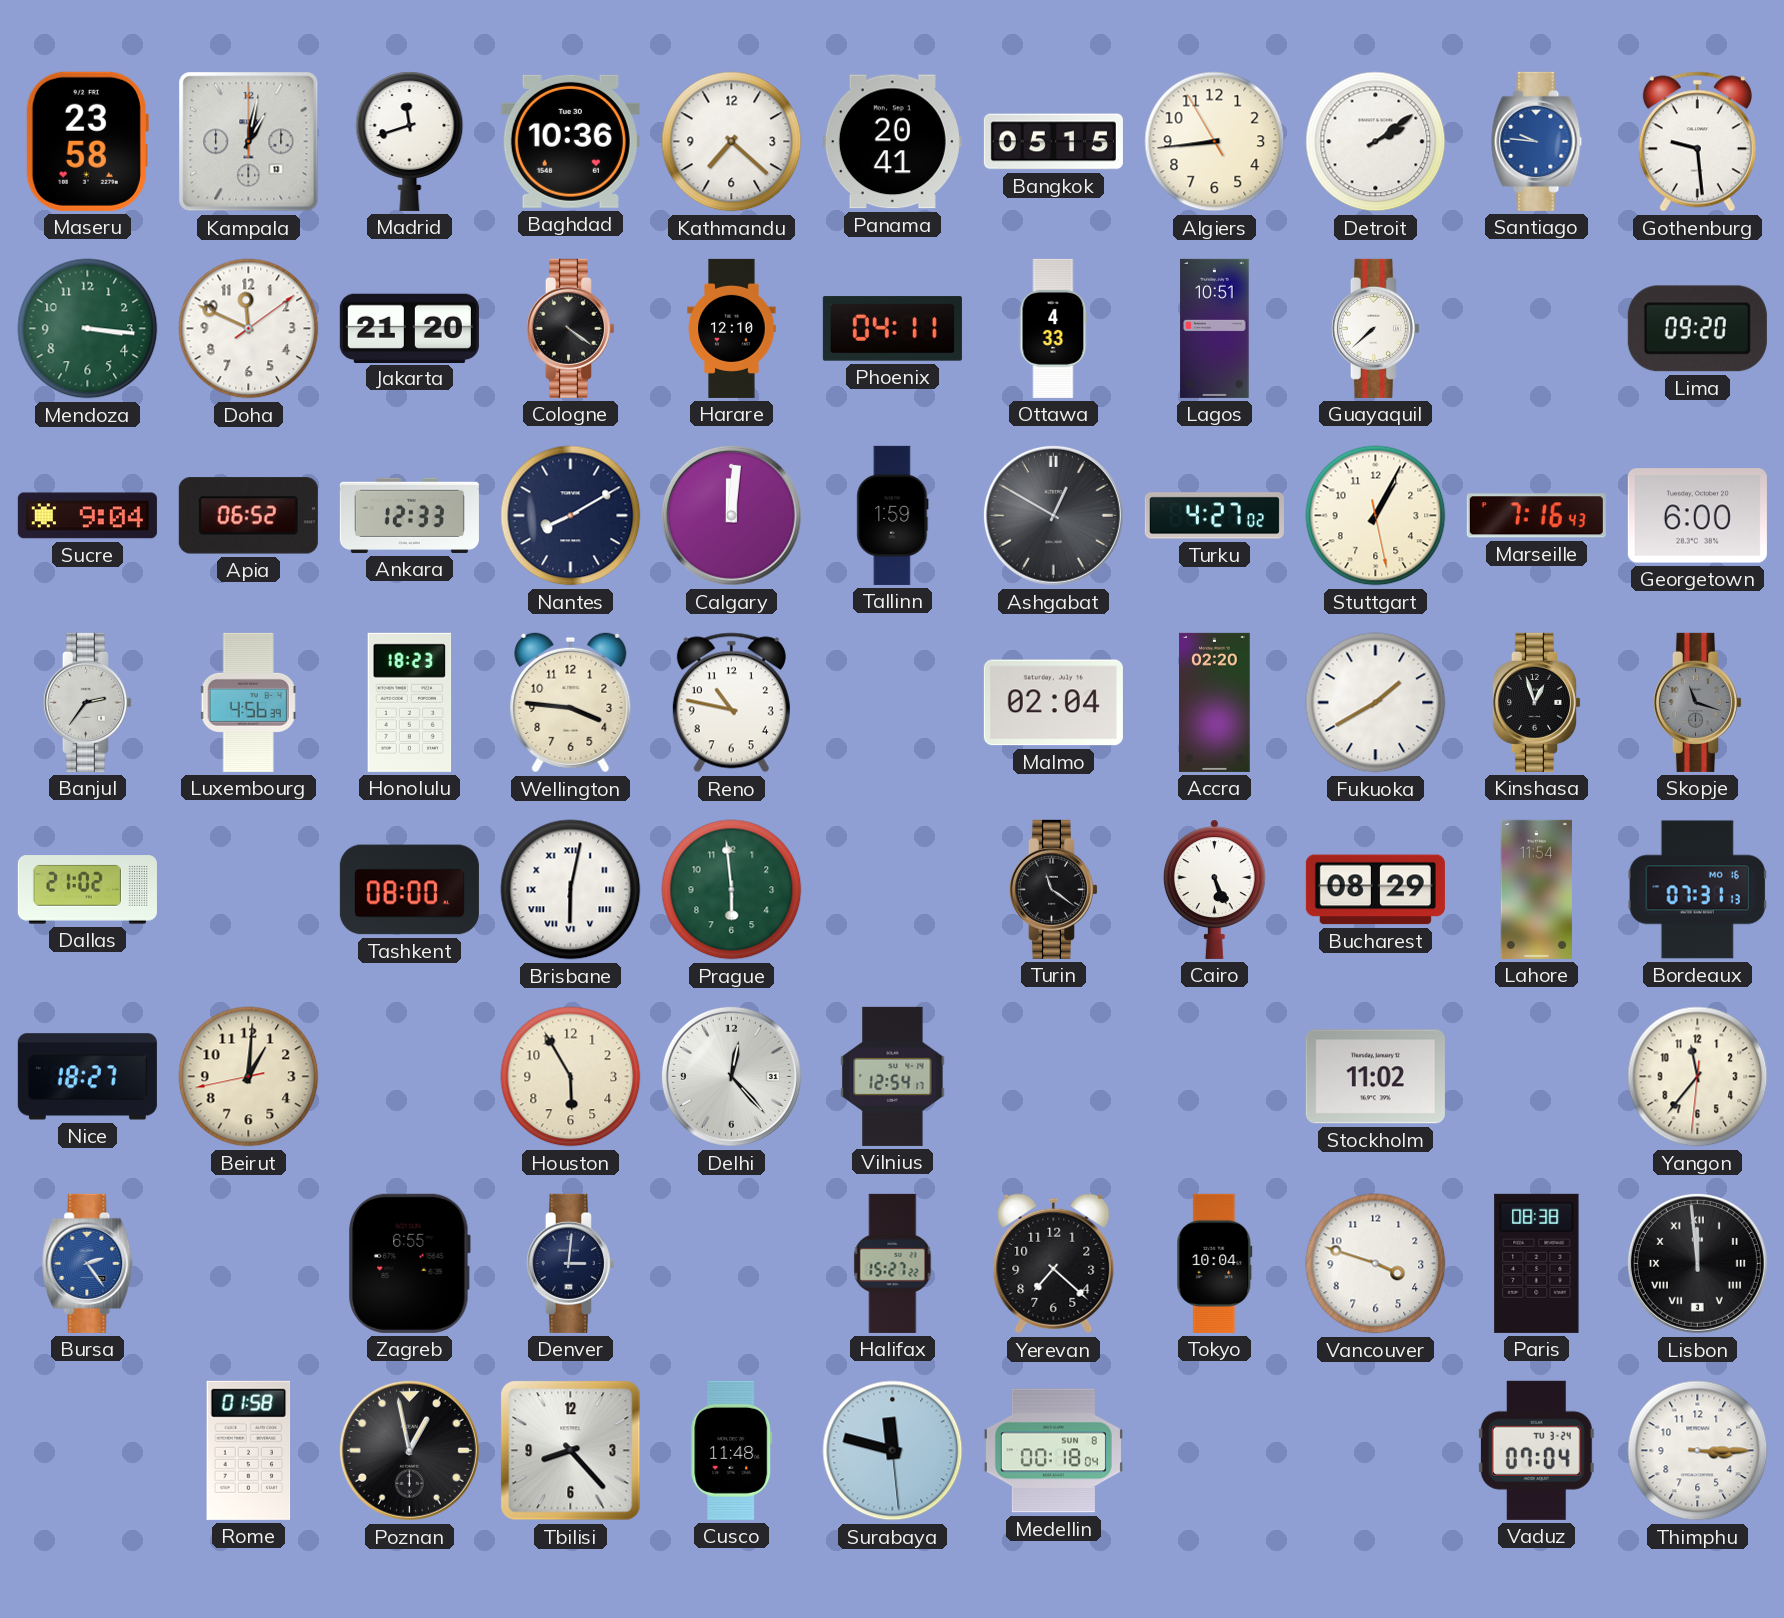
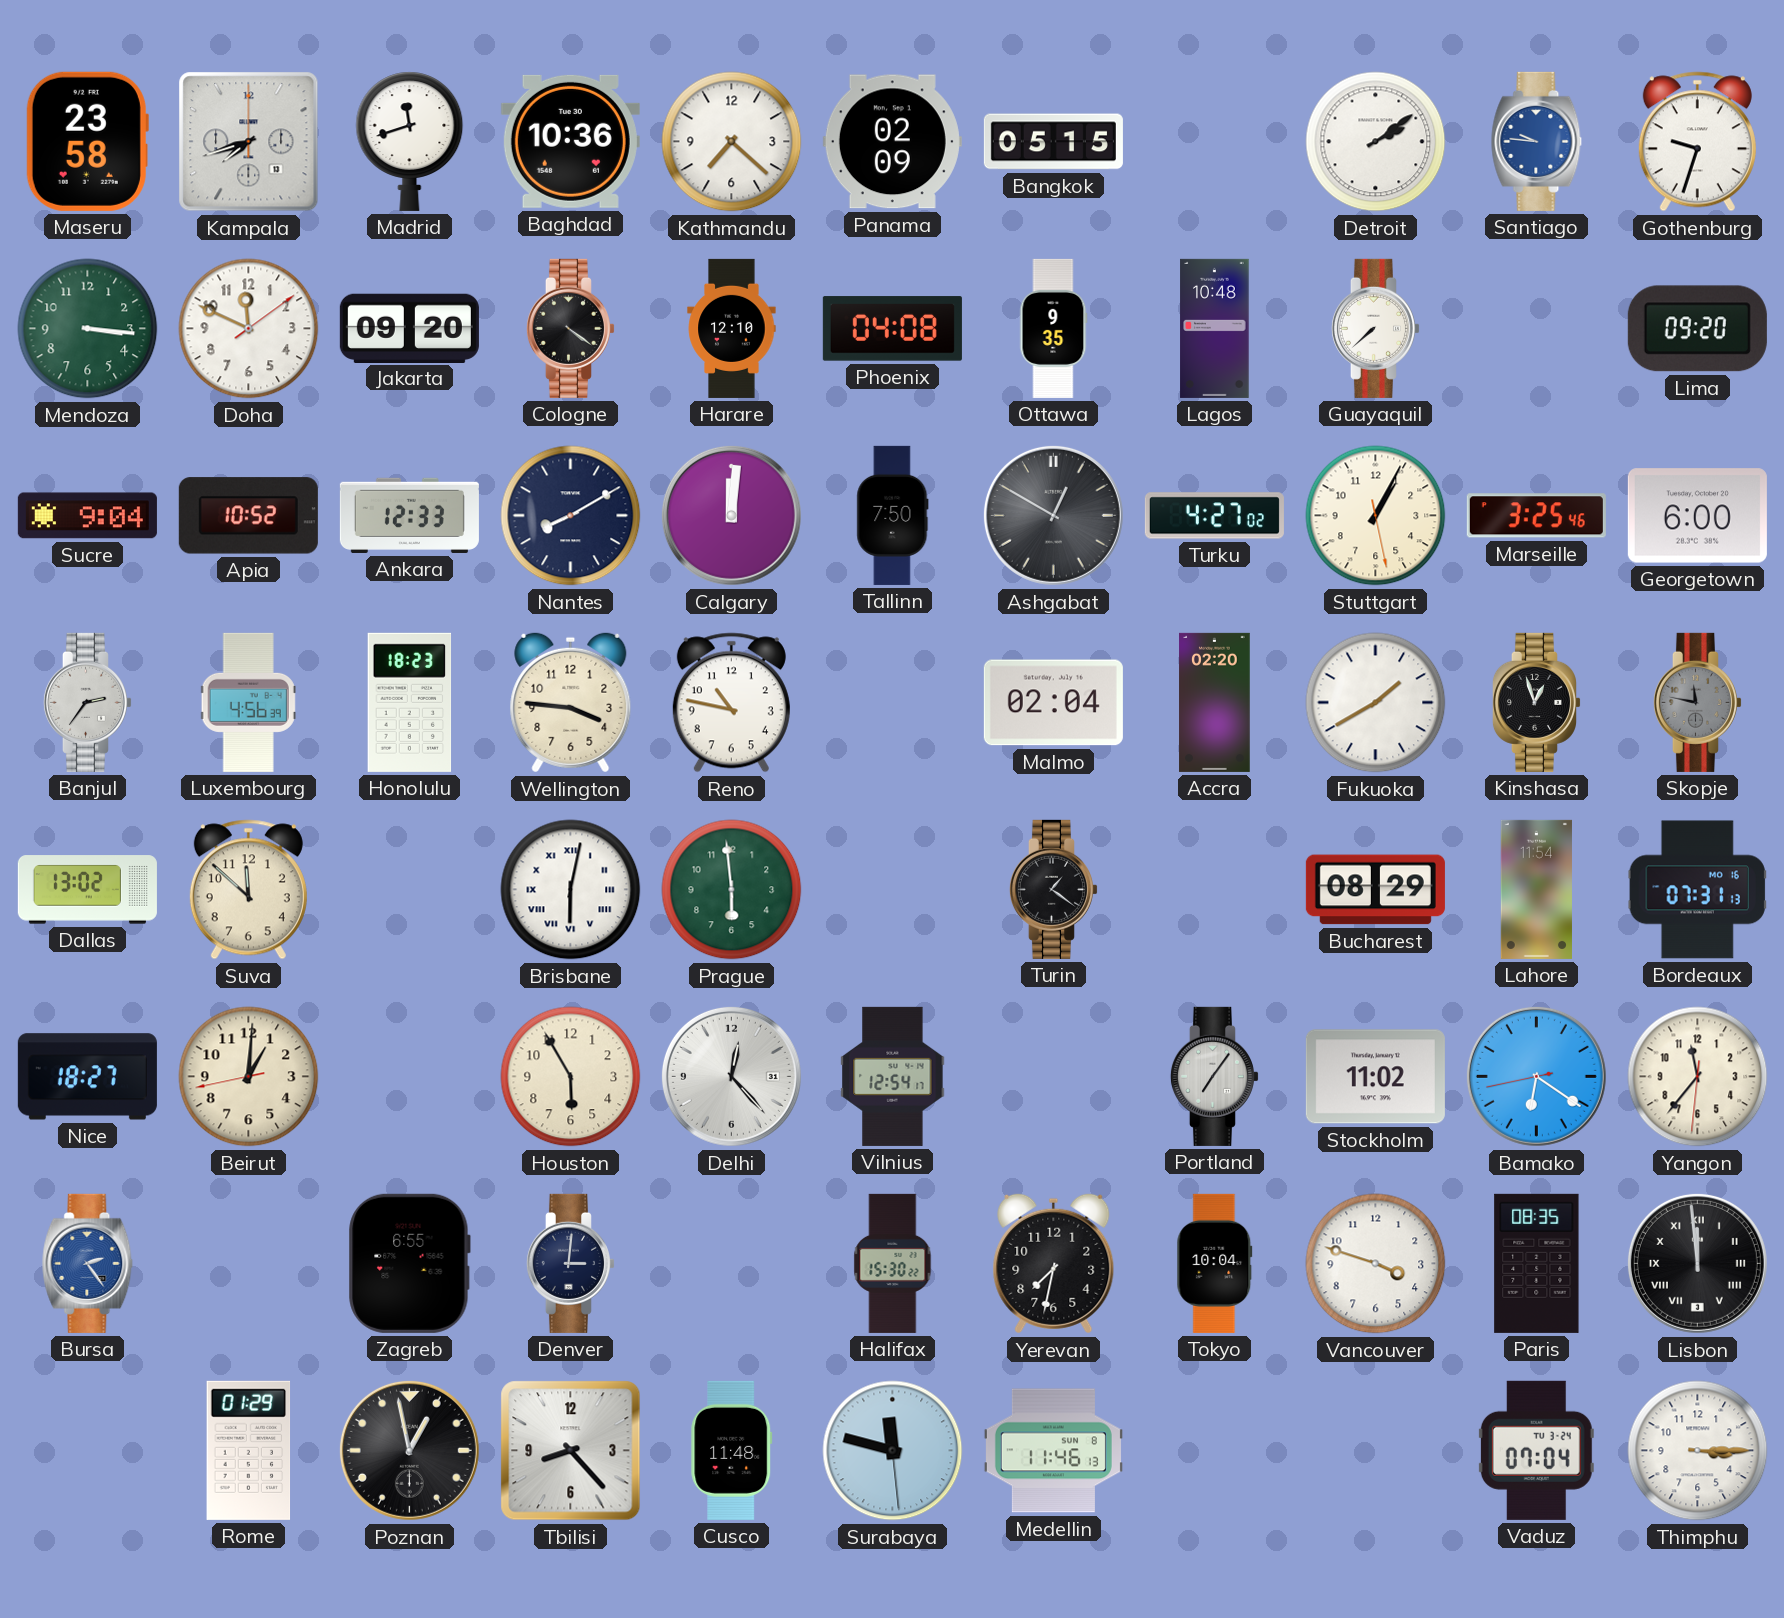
Kampala: 1:02 -> 7:42 (249, 142)
Panama: 20:41 -> 02:09 (892, 142)
Algiers: 8:43 -> none (1215, 142)
Gothenburg: 9:29 -> 9:33 (1697, 142)
Jakarta: 21:20 -> 09:20 (409, 328)
Phoenix: 04:11 -> 04:08 (892, 329)
Ottawa: 4:33 -> 9:35 (1054, 328)
Lagos: 10:51 -> 10:48 (1215, 328)
Apia: 06:52 -> 10:52 (248, 516)
Tallinn: 1:59 -> 7:50 (893, 515)
Marseille: 7:16 -> 3:25 (1536, 516)
Skopje: 11:18 -> 11:47 (1697, 702)
Dallas: 21:02 -> 13:02 (87, 890)
Suva: none -> 11:52 (248, 890)
Tashkent: 08:00 -> none (409, 890)
Turin: 11:21 -> 1:21 (1053, 889)
Cairo: 5:26 -> none (1214, 889)
Portland: none -> 7:06 (1214, 1076)
Bamako: none -> 6:20 (1536, 1076)
Halifax: 15:27 -> 15:30 (893, 1263)
Yerevan: 7:22 -> 7:32 (1054, 1264)
Paris: 08:38 -> 08:35 (1537, 1263)
Rome: 01:58 -> 01:29 (249, 1450)
Medellin: 00:18 -> 11:46 (1053, 1451)
